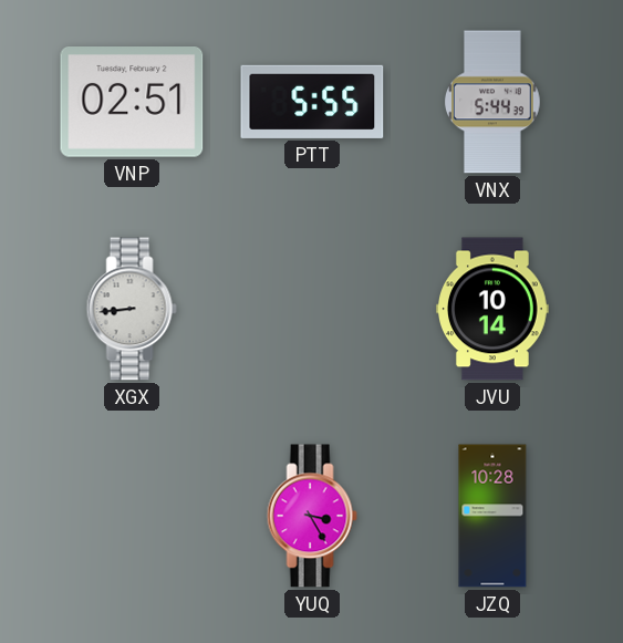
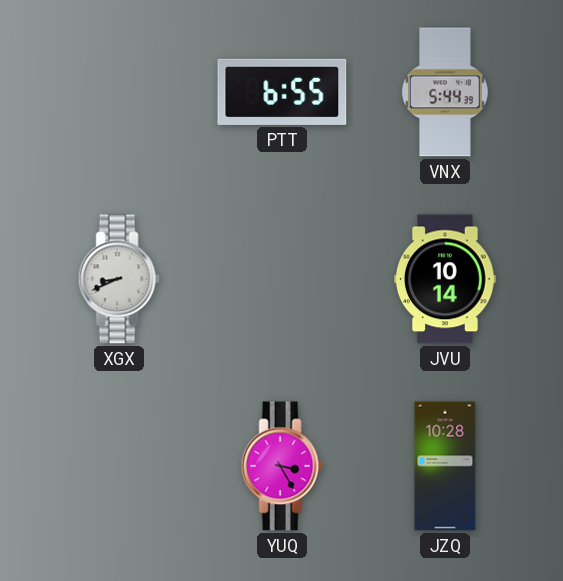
VNP: 02:51 -> none (132, 103)
PTT: 5:55 -> 6:55 (282, 92)
XGX: 8:44 -> 8:41 (119, 279)
